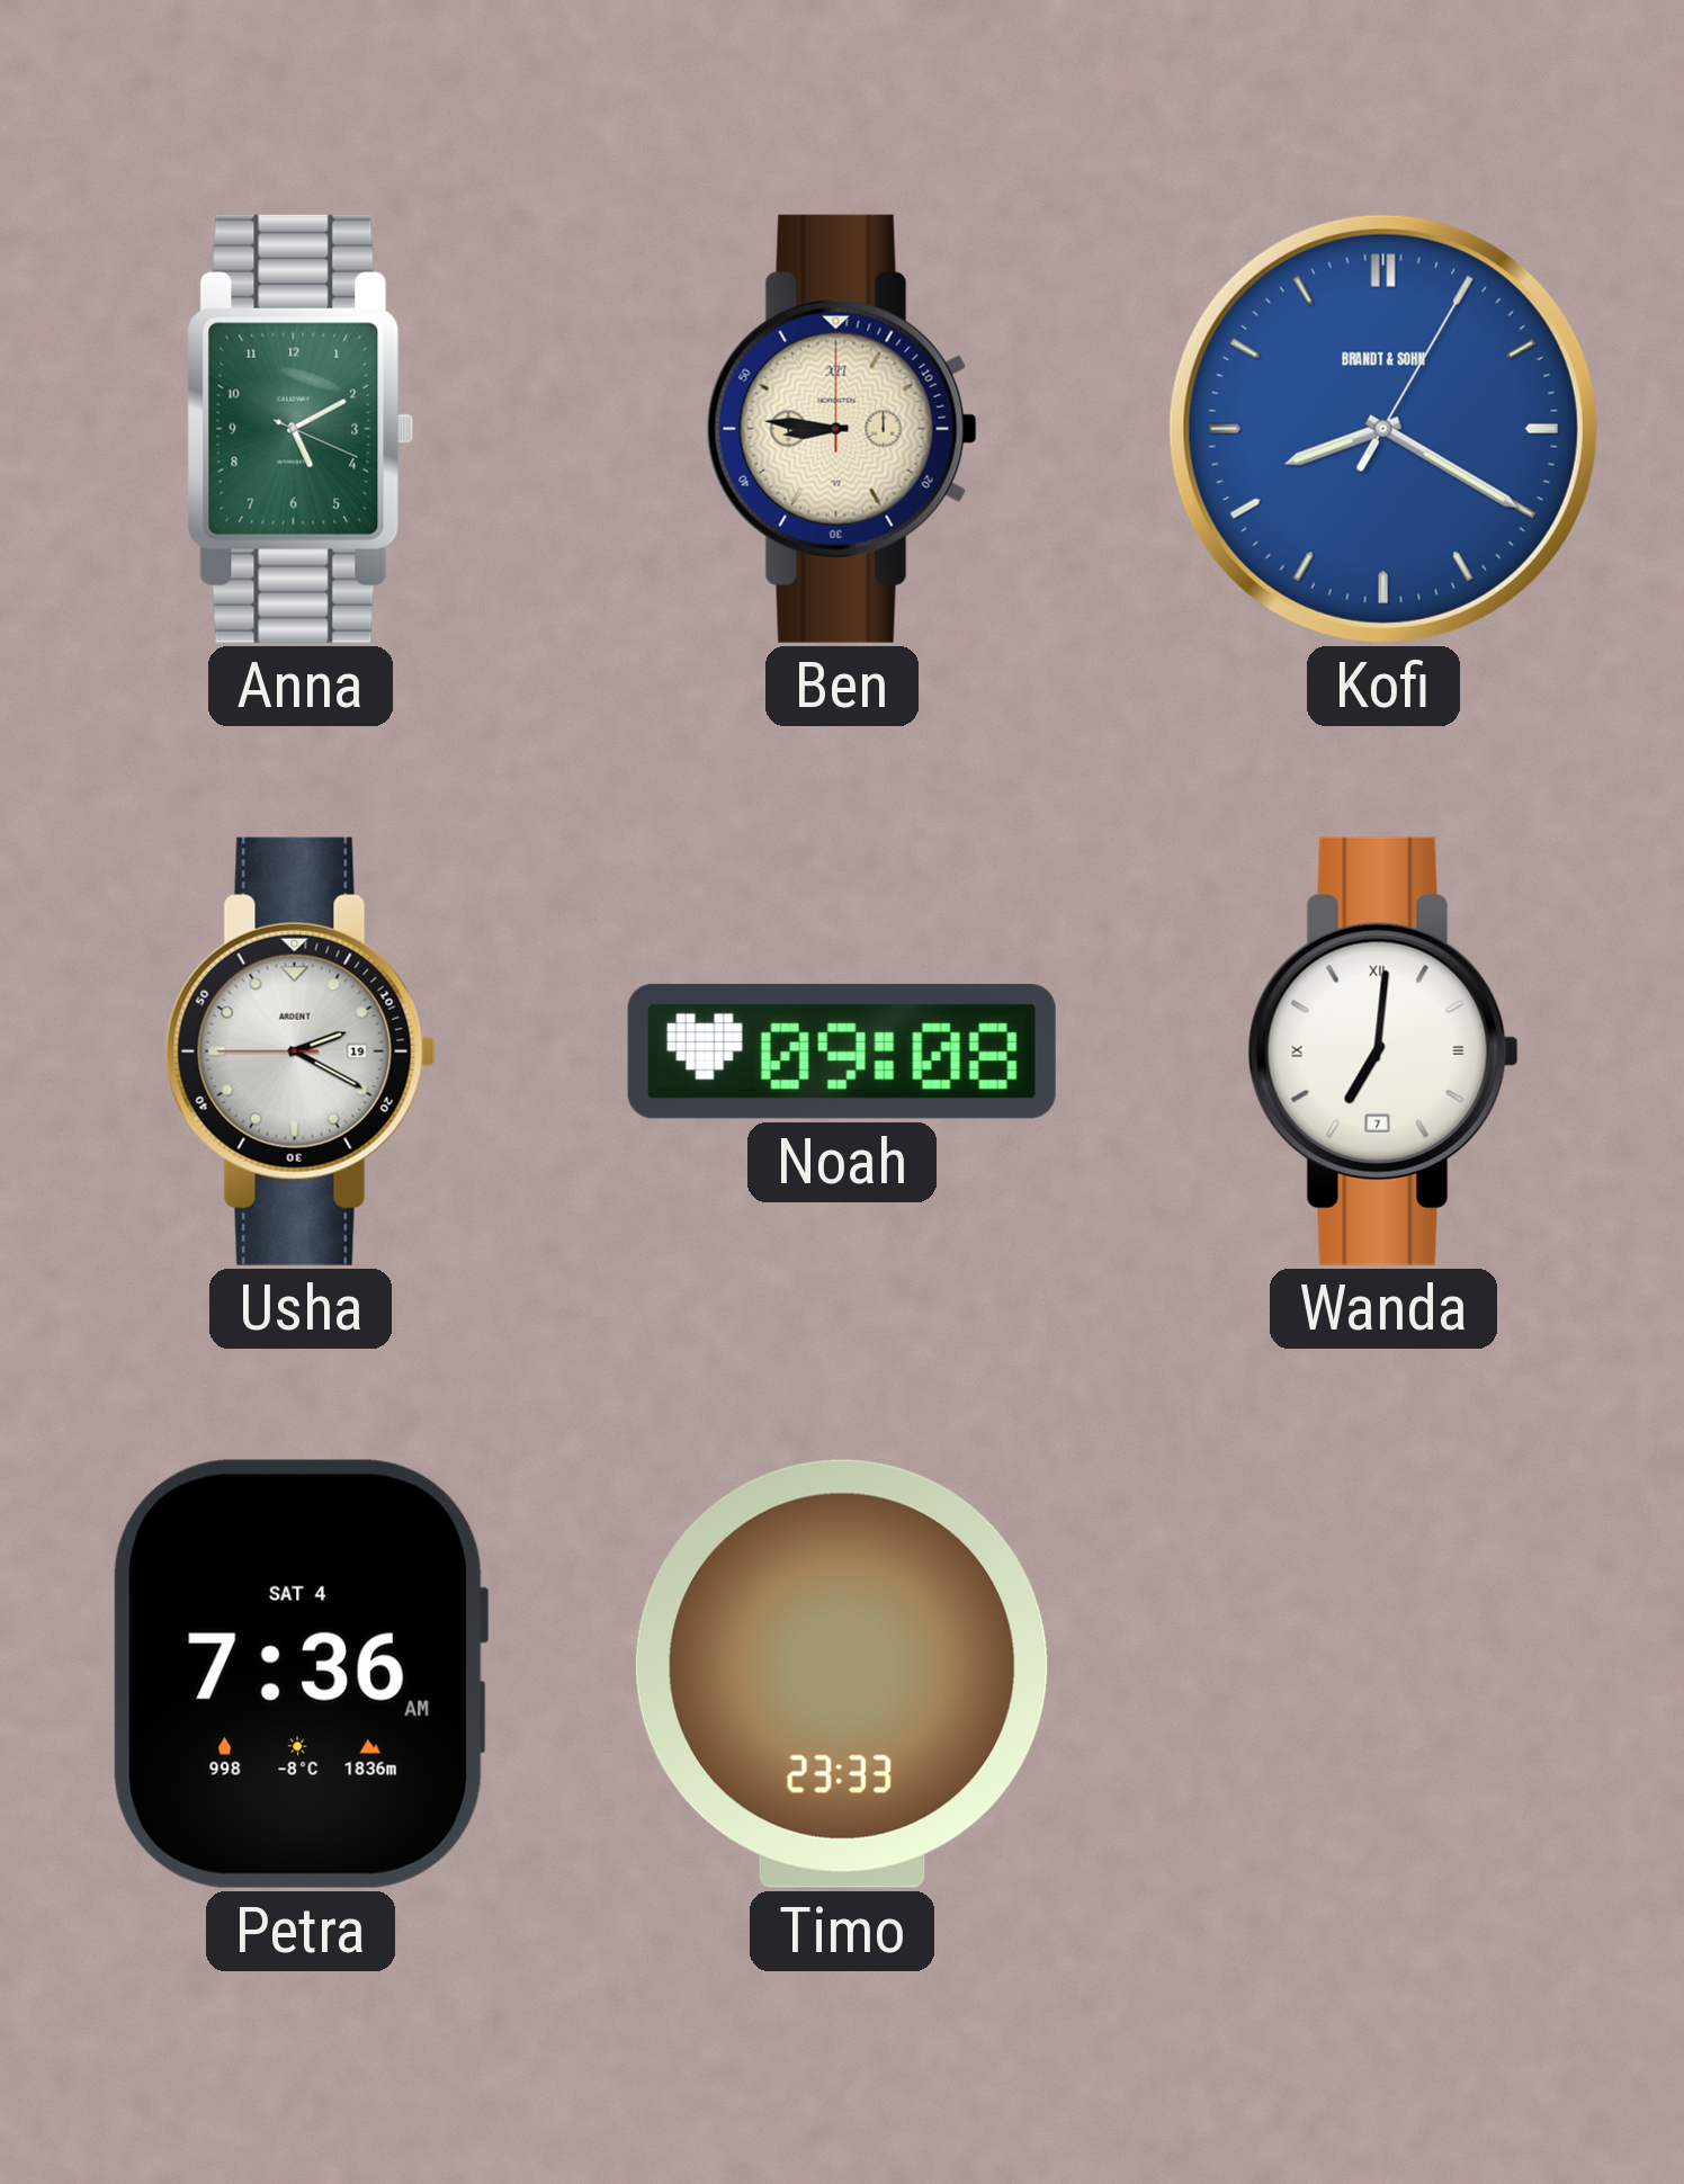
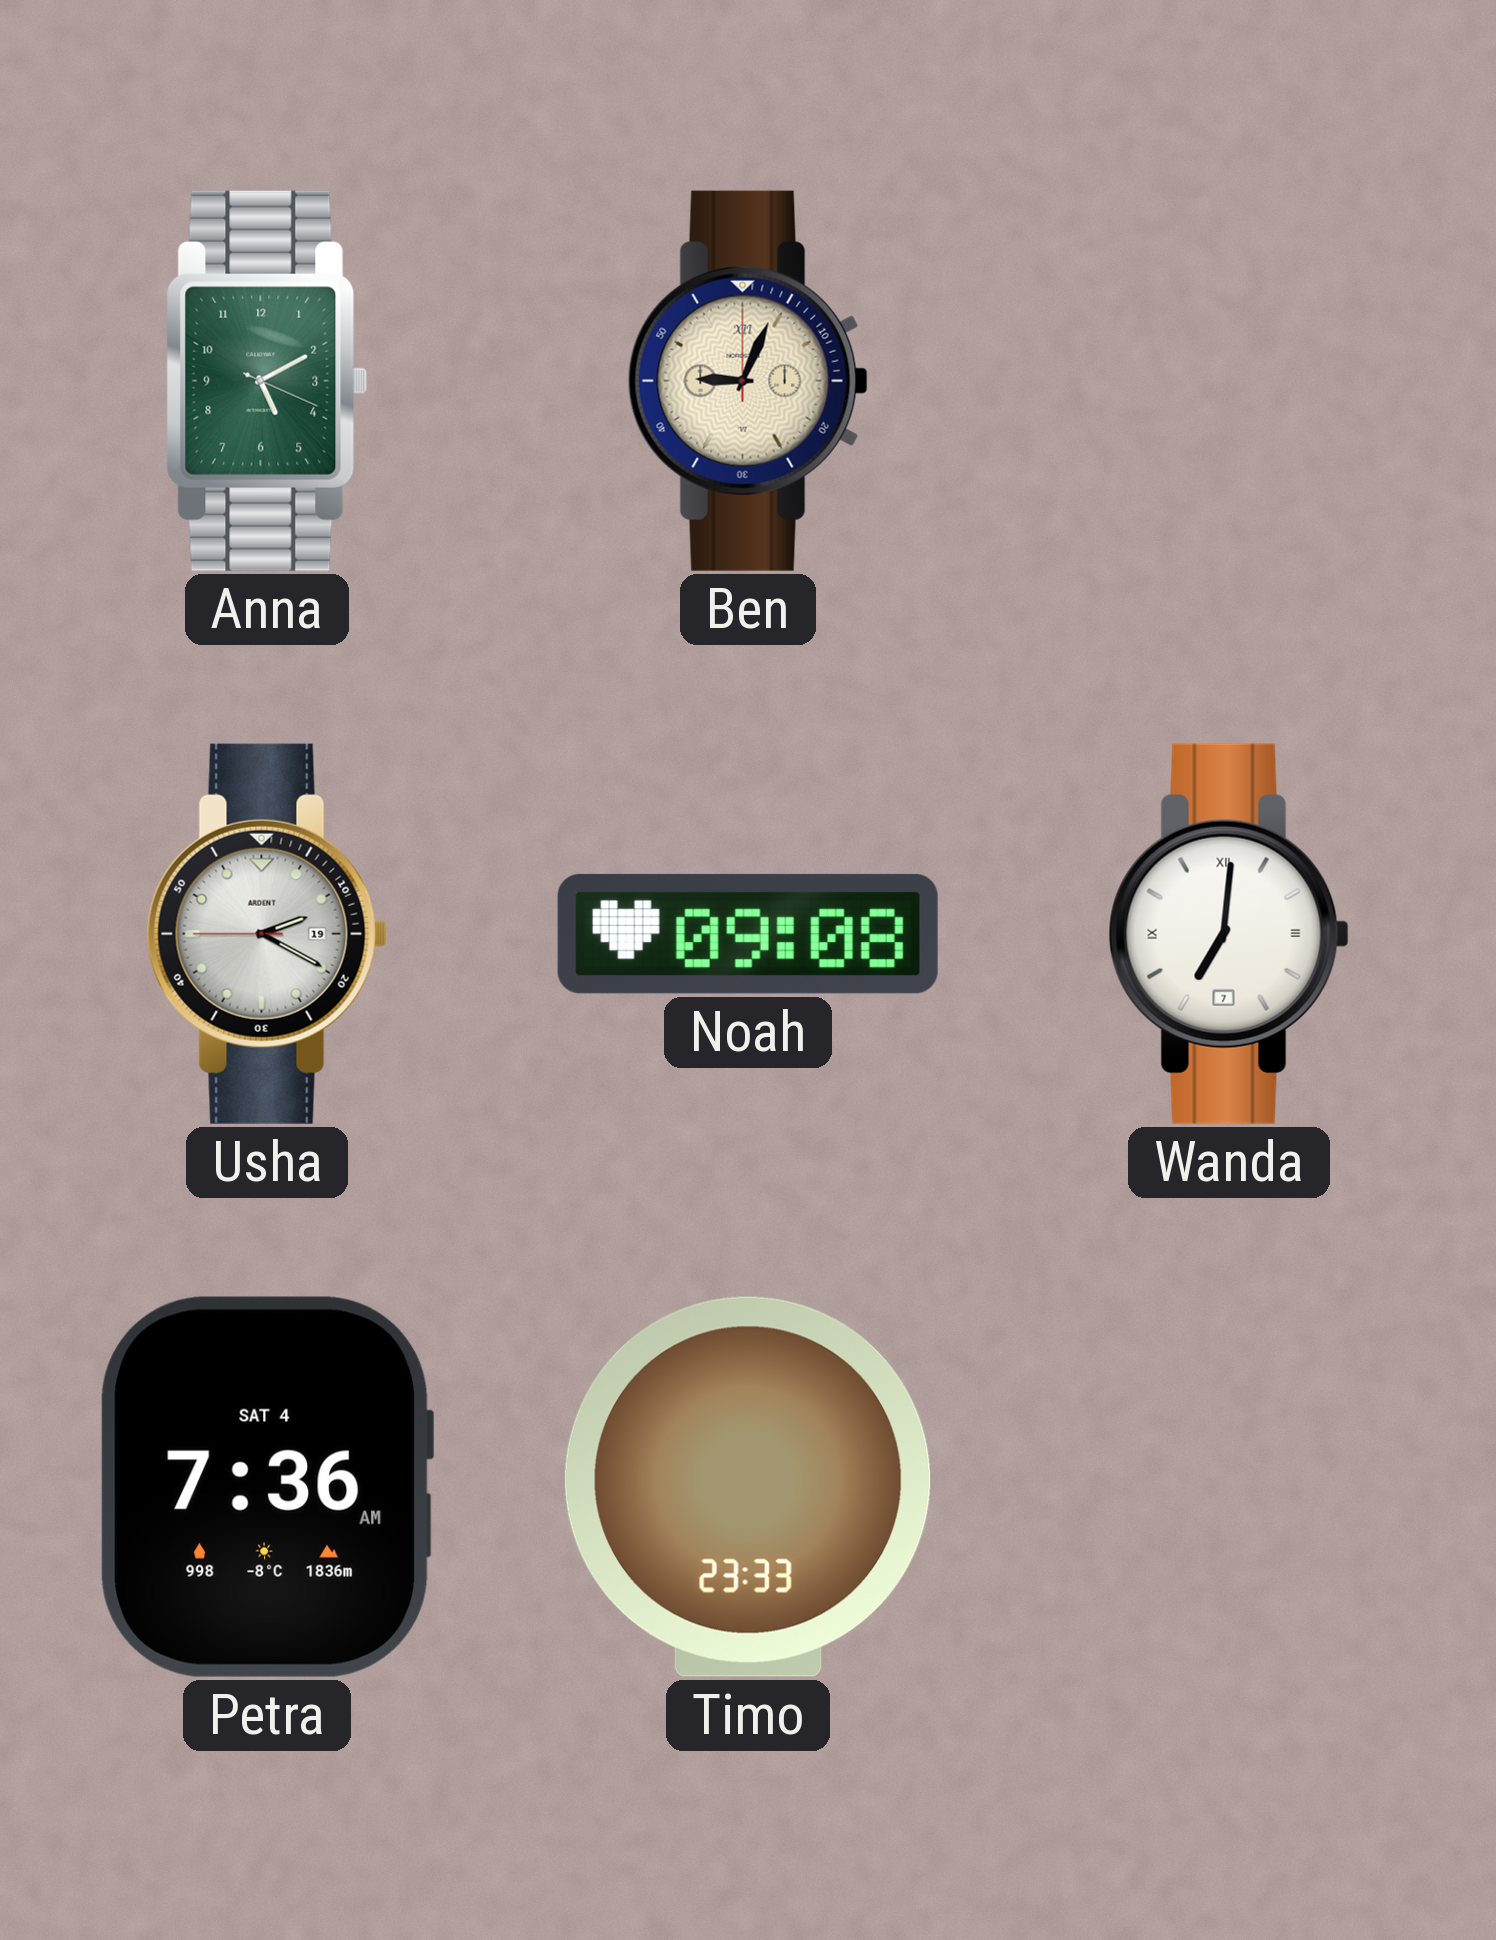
Ben: 8:46 -> 9:04 (748, 381)
Kofi: 8:20 -> none (1383, 429)
